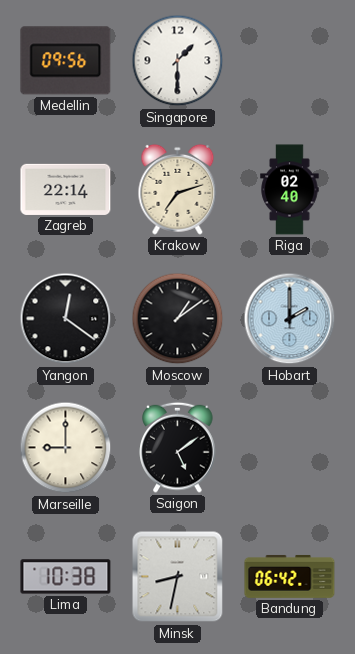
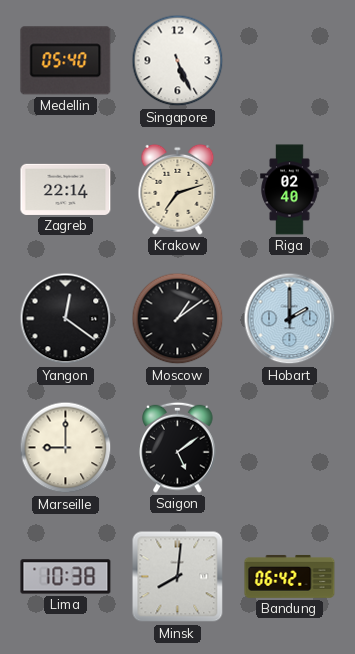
Medellin: 09:56 -> 05:40 (66, 61)
Singapore: 1:30 -> 5:26 (178, 61)
Minsk: 8:32 -> 8:01 (178, 577)
